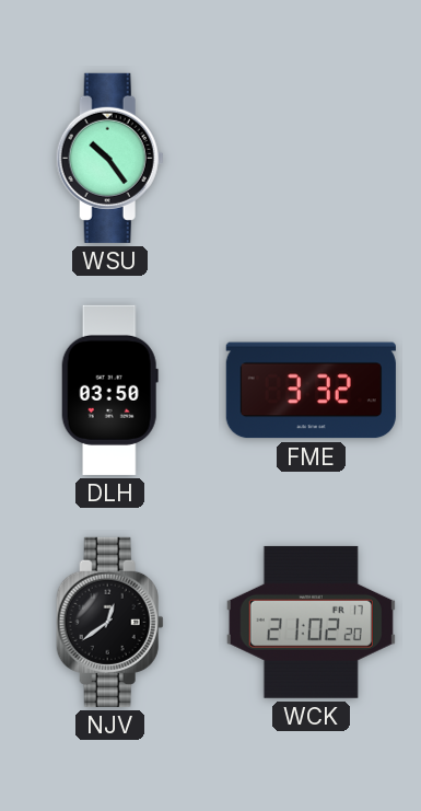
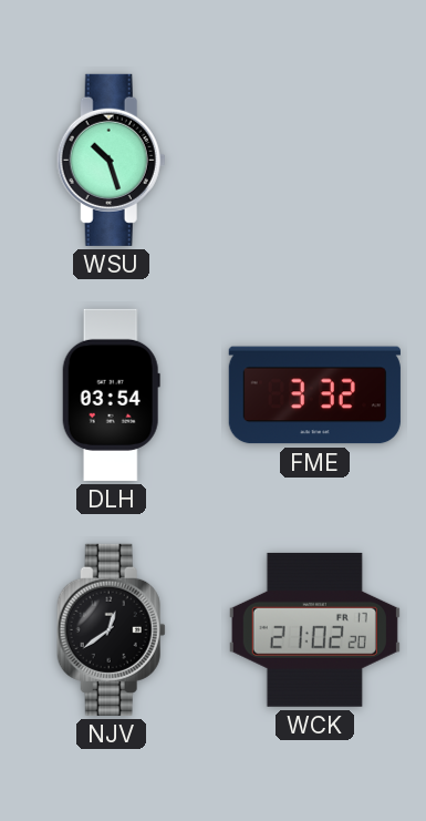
WSU: 10:24 -> 10:27 (111, 160)
DLH: 03:50 -> 03:54 (111, 394)
